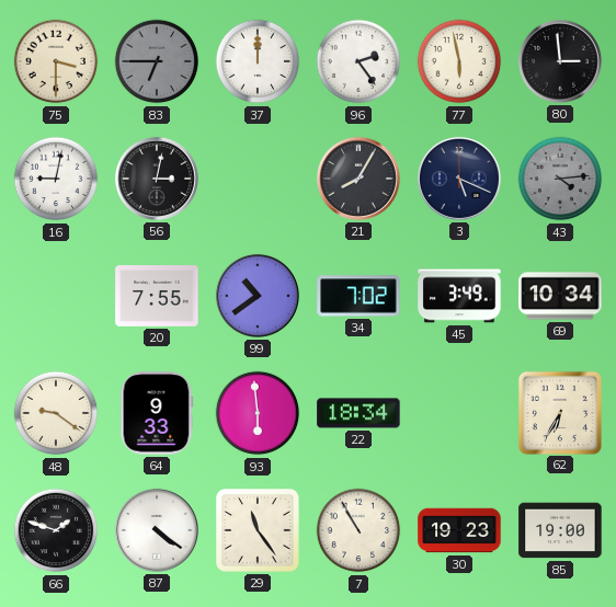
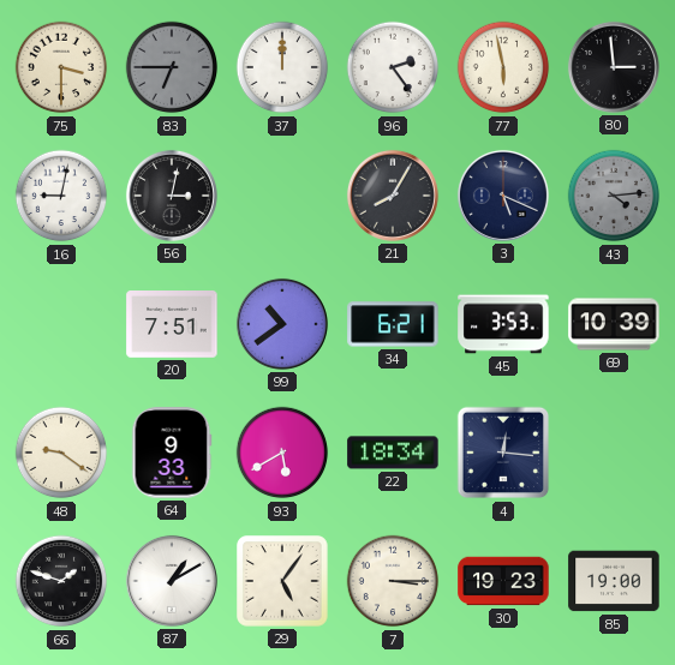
20: 7:55 -> 7:51 (172, 325)
34: 7:02 -> 6:21 (393, 324)
45: 3:49 -> 3:53 (503, 324)
69: 10:34 -> 10:39 (614, 324)
93: 5:59 -> 5:40 (282, 453)
4: none -> 12:16 (503, 453)
62: 6:35 -> none (559, 412)
87: 4:21 -> 1:10 (172, 581)
29: 11:24 -> 5:06 (282, 581)
7: 10:55 -> 3:15 (393, 581)
